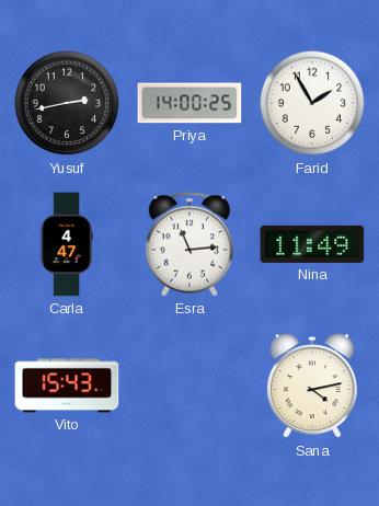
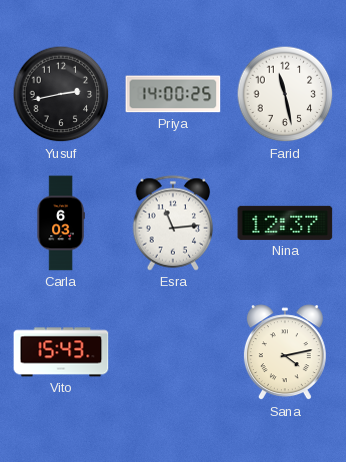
Farid: 1:55 -> 11:28 (285, 94)
Carla: 4:47 -> 6:03 (61, 223)
Nina: 11:49 -> 12:37 (285, 223)
